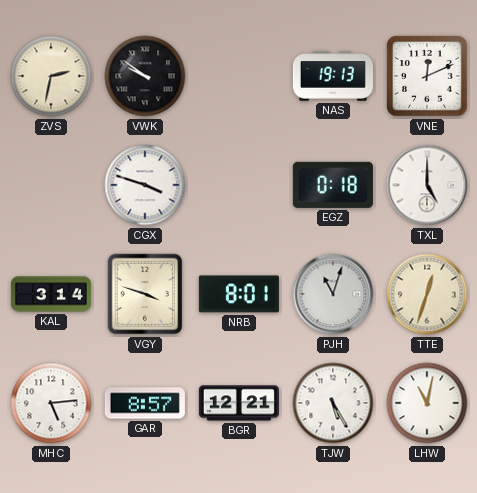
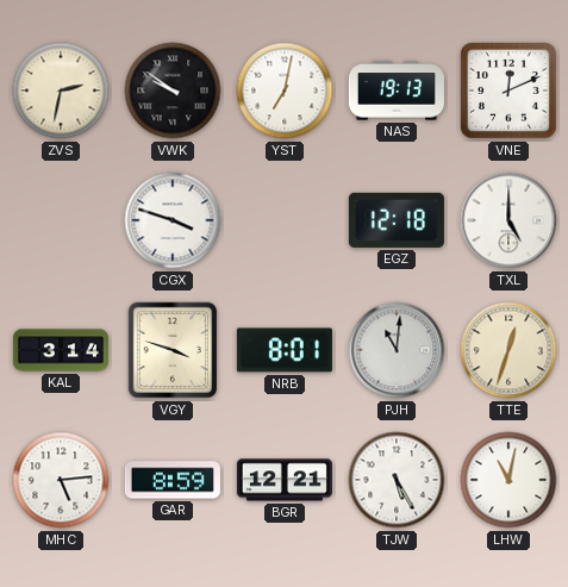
YST: none -> 7:02 (285, 90)
EGZ: 0:18 -> 12:18 (397, 220)
PJH: 11:03 -> 11:01 (397, 350)
GAR: 8:57 -> 8:59 (173, 480)
